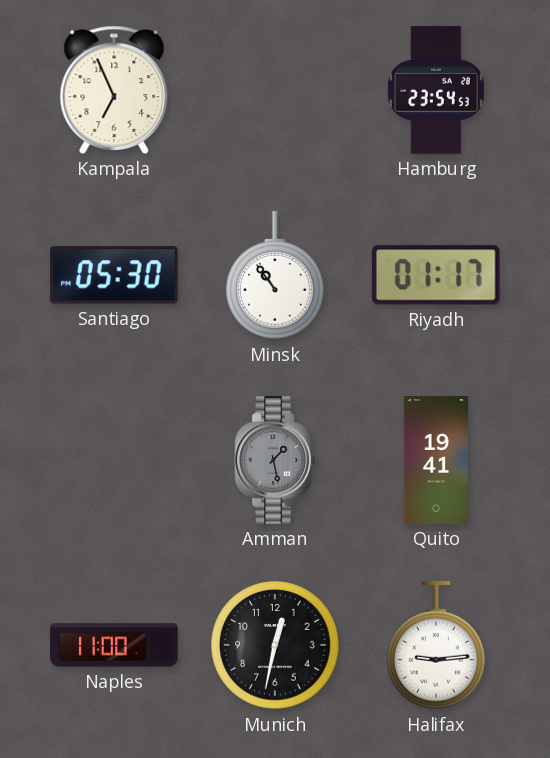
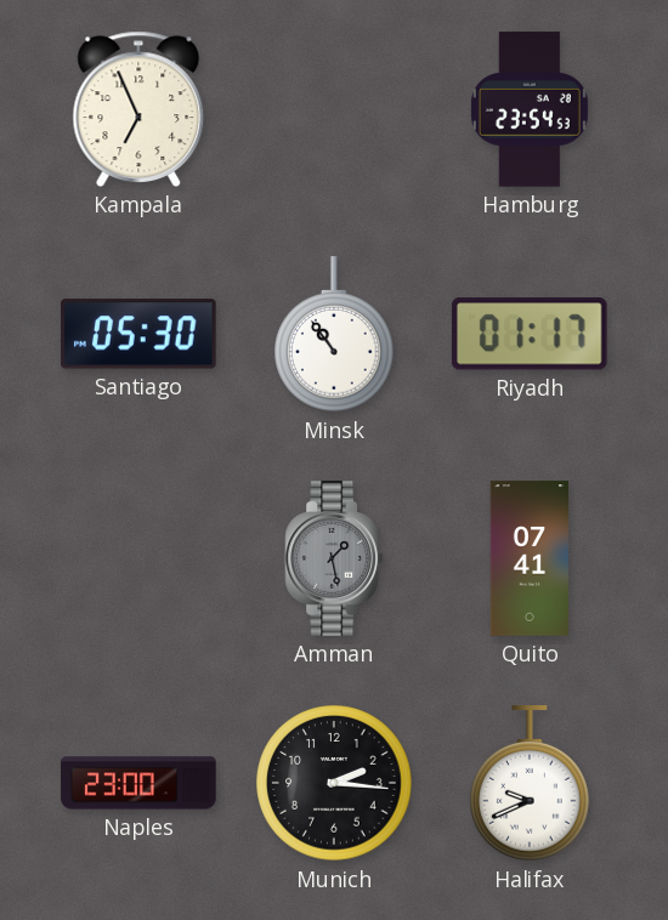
Quito: 19:41 -> 07:41 (530, 558)
Naples: 11:00 -> 23:00 (138, 783)
Munich: 12:32 -> 2:16 (334, 783)
Halifax: 9:14 -> 9:41 (530, 784)
